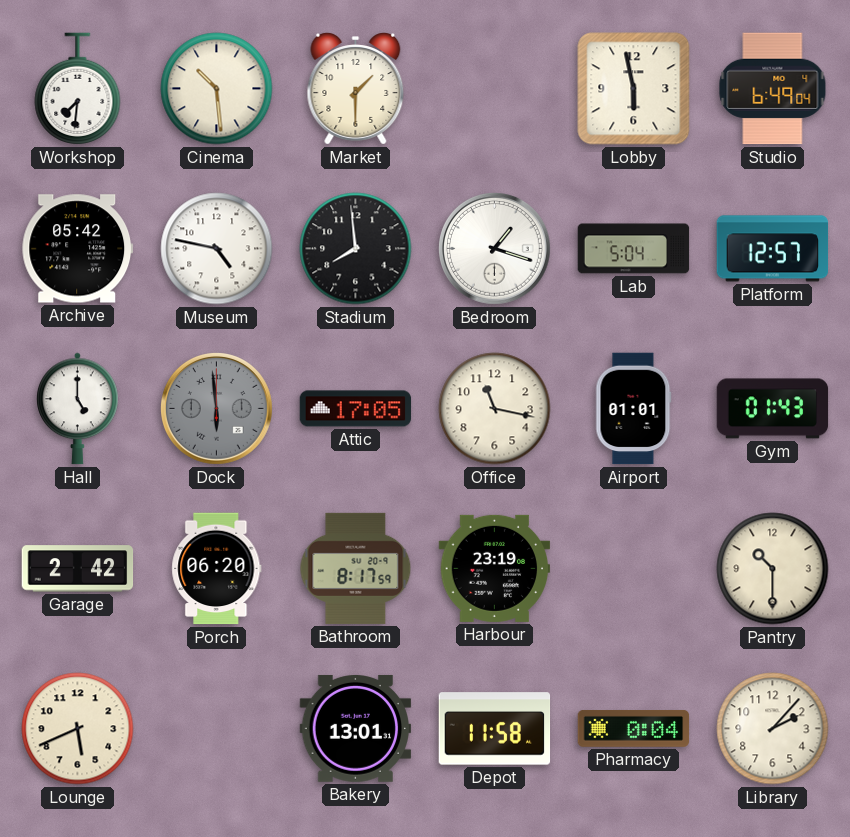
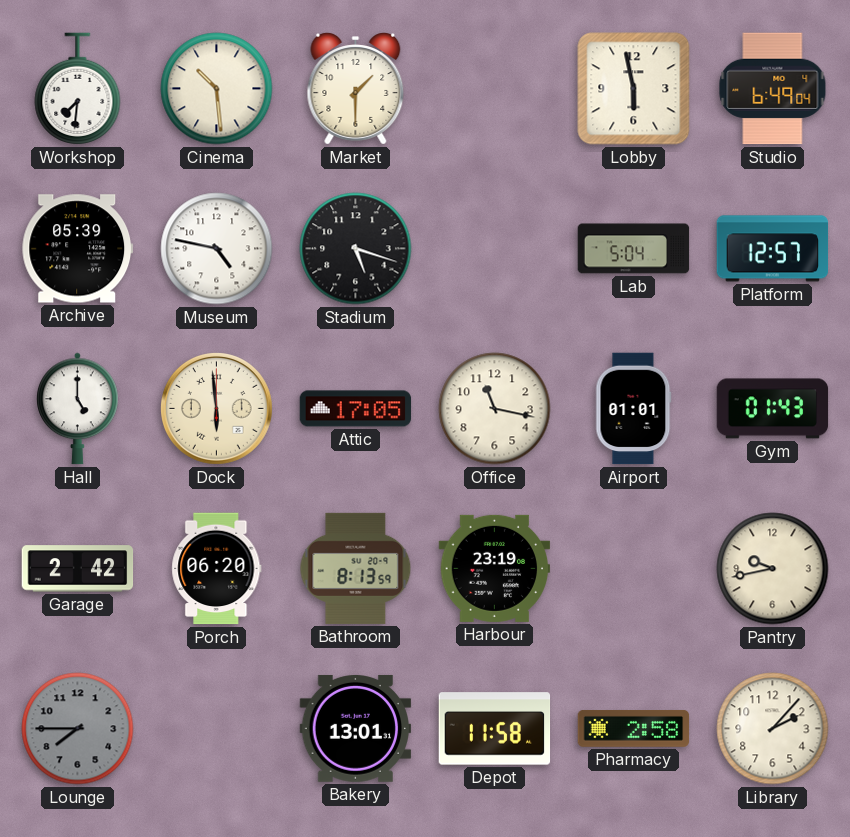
Archive: 05:42 -> 05:39 (78, 249)
Stadium: 7:59 -> 5:18 (356, 249)
Bedroom: 1:18 -> none (495, 249)
Dock dial: grey -> cream (217, 409)
Bathroom: 8:17 -> 8:13 (356, 568)
Pantry: 10:30 -> 9:43 (773, 569)
Lounge: 5:41 -> 7:45 (78, 729)
Lounge dial: cream -> grey (78, 729)
Pharmacy: 0:04 -> 2:58 (634, 729)
